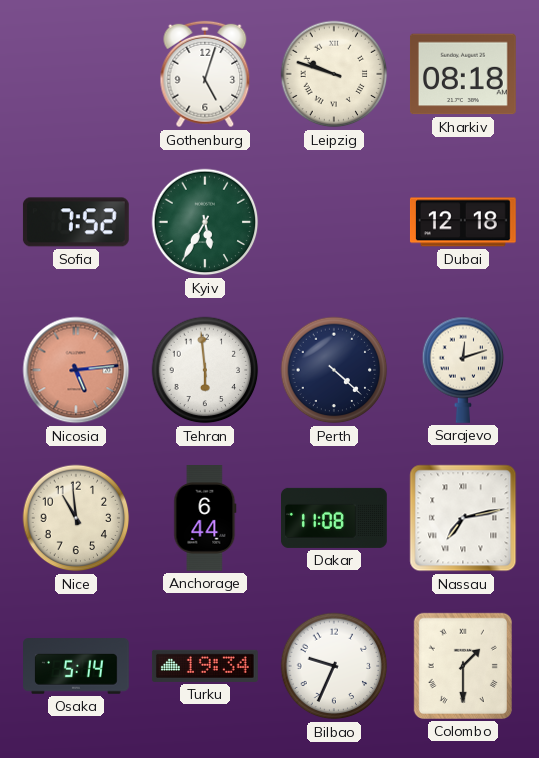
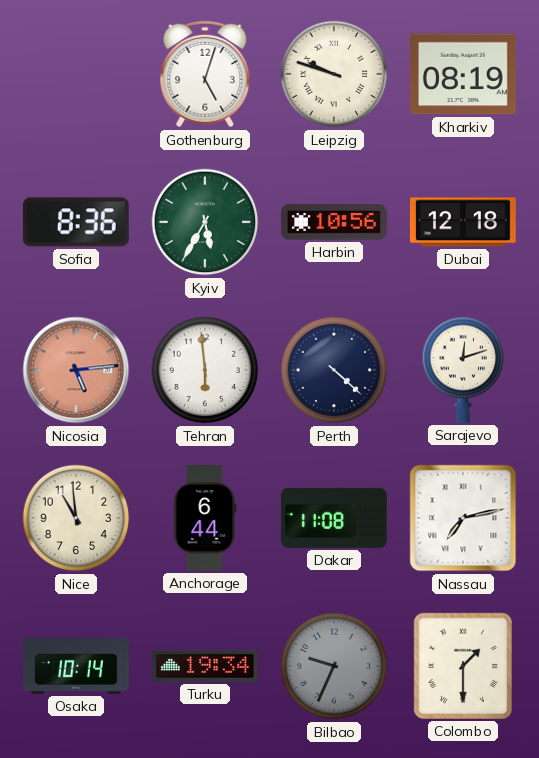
Kharkiv: 08:18 -> 08:19 (463, 74)
Sofia: 7:52 -> 8:36 (76, 222)
Harbin: none -> 10:56 (335, 222)
Osaka: 5:14 -> 10:14 (77, 667)
Bilbao dial: white -> grey (334, 666)
